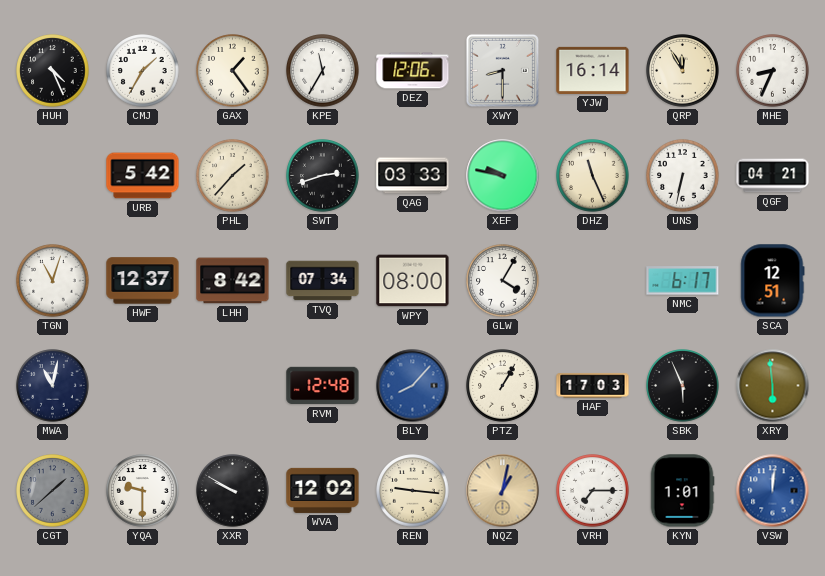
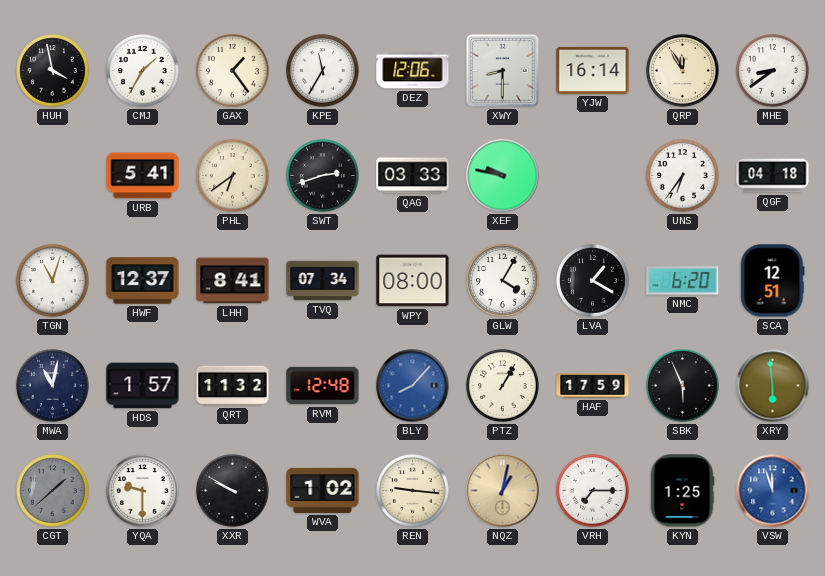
HUH: 4:26 -> 3:58 (53, 71)
MHE: 8:34 -> 8:39 (773, 71)
URB: 5:42 -> 5:41 (143, 176)
PHL: 1:37 -> 6:39 (233, 176)
DHZ: 11:26 -> none (593, 176)
UNS: 6:32 -> 6:36 (683, 176)
QGF: 04:21 -> 04:18 (773, 176)
LHH: 8:42 -> 8:41 (233, 281)
LVA: none -> 1:20 (593, 281)
NMC: 6:17 -> 6:20 (683, 281)
HDS: none -> 1:57 (143, 386)
QRT: none -> 11:32 (233, 386)
HAF: 17:03 -> 17:59 (593, 386)
WVA: 12:02 -> 1:02 (323, 490)
KYN: 1:01 -> 1:25 (682, 491)
VSW: 12:01 -> 11:57 (773, 491)
